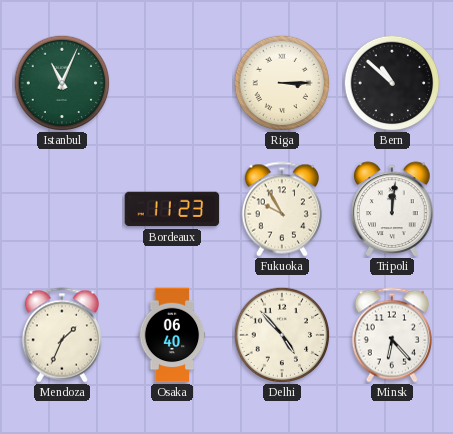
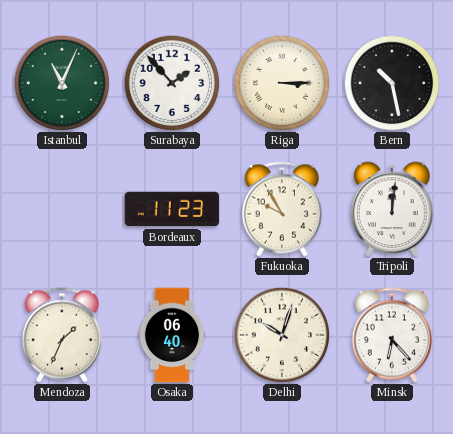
Surabaya: none -> 1:53 (172, 83)
Bern: 10:52 -> 10:28 (392, 83)
Delhi: 4:53 -> 10:03 (282, 335)
